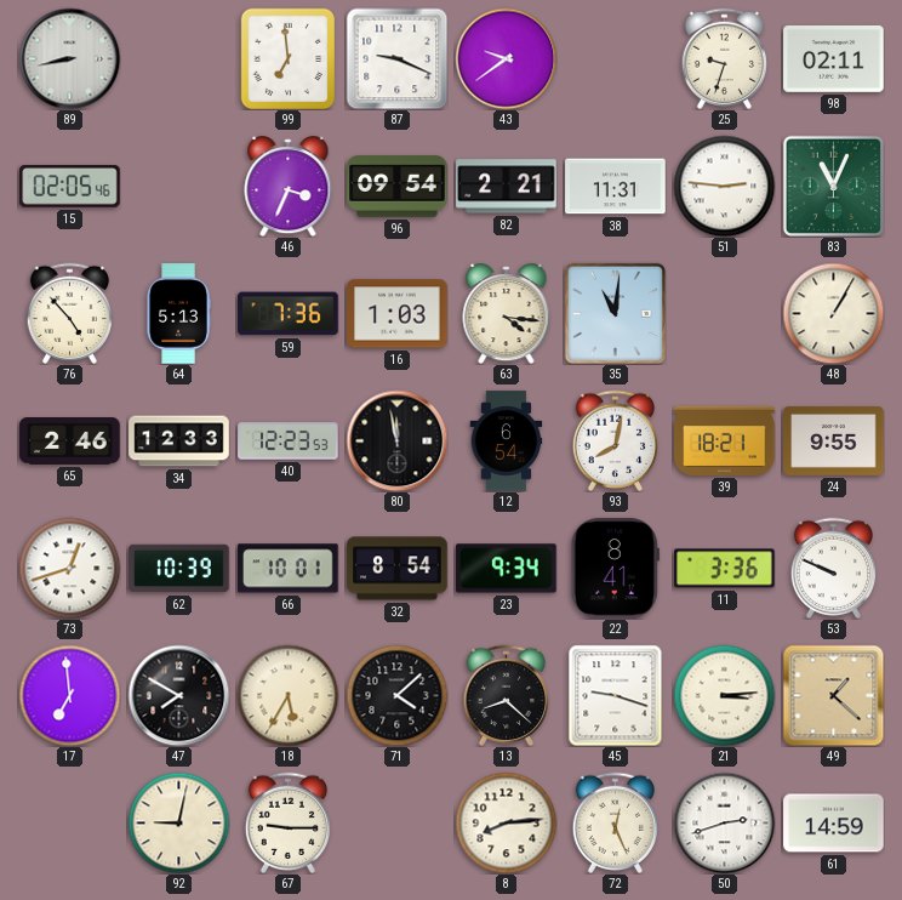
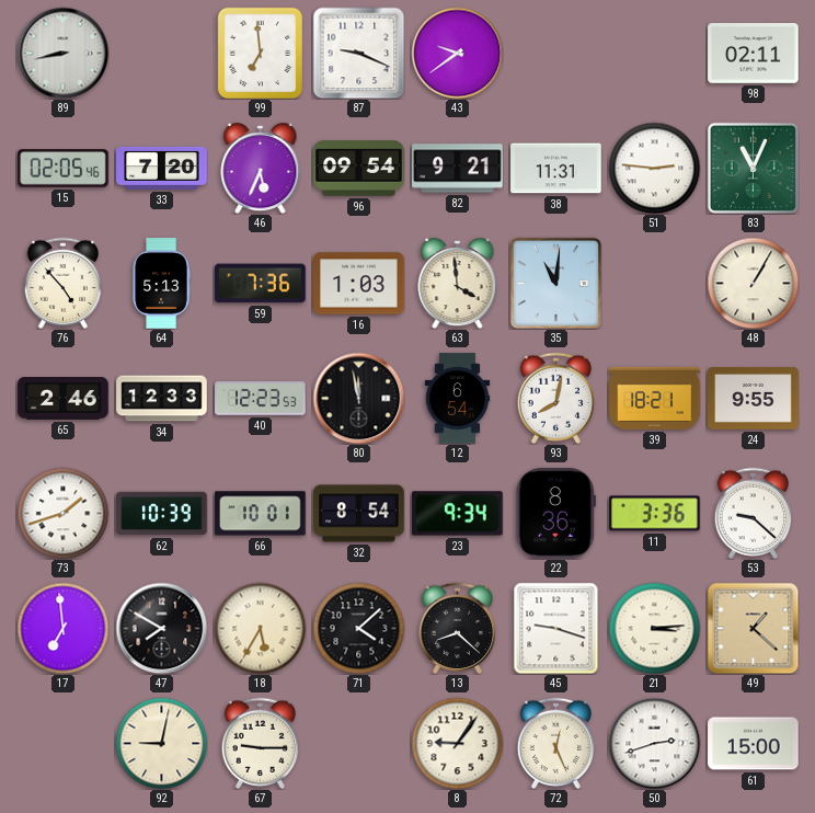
25: 9:33 -> none (724, 58)
33: none -> 7:20 (162, 168)
46: 3:34 -> 5:34 (261, 169)
82: 2:21 -> 9:21 (458, 169)
63: 4:16 -> 3:59 (458, 284)
73: 12:42 -> 1:42 (62, 513)
22: 8:41 -> 8:36 (555, 514)
53: 9:49 -> 9:22 (753, 513)
8: 8:14 -> 9:06 (457, 743)
61: 14:59 -> 15:00 (754, 744)
